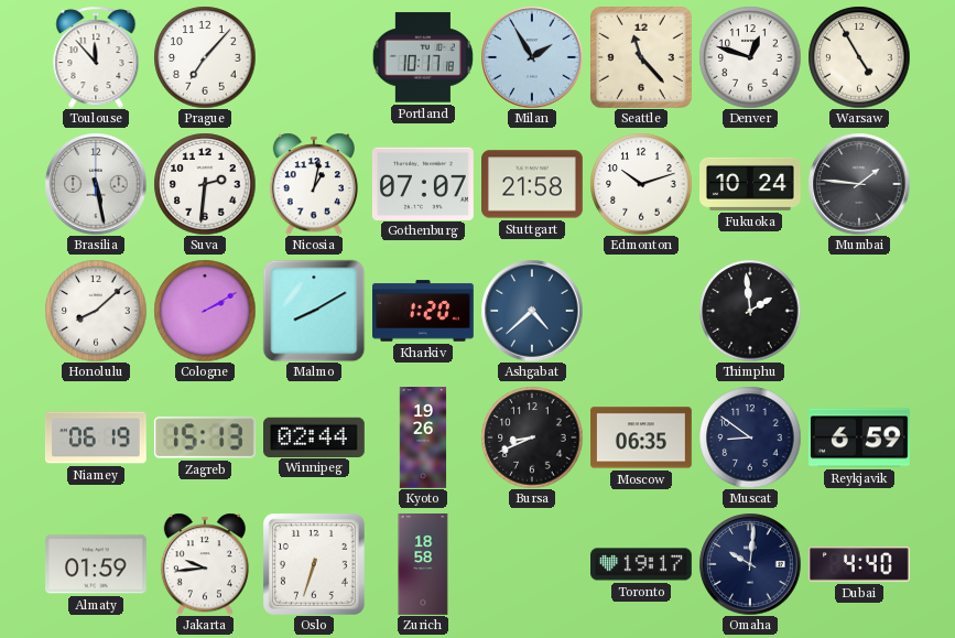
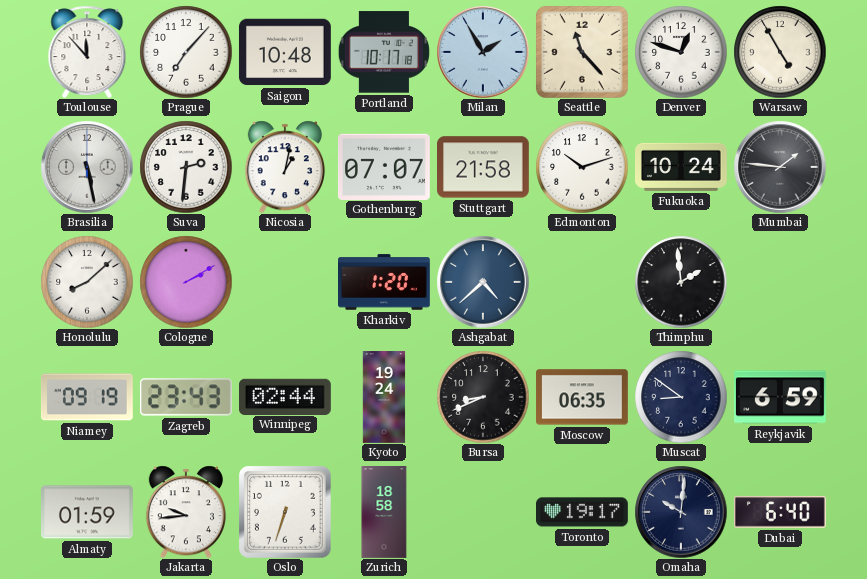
Saigon: none -> 10:48 (285, 52)
Malmo: 8:10 -> none (314, 311)
Niamey: 06:19 -> 09:19 (87, 397)
Zagreb: 15:13 -> 23:43 (186, 397)
Kyoto: 19:26 -> 19:24 (384, 397)
Dubai: 4:40 -> 6:40 (780, 512)
